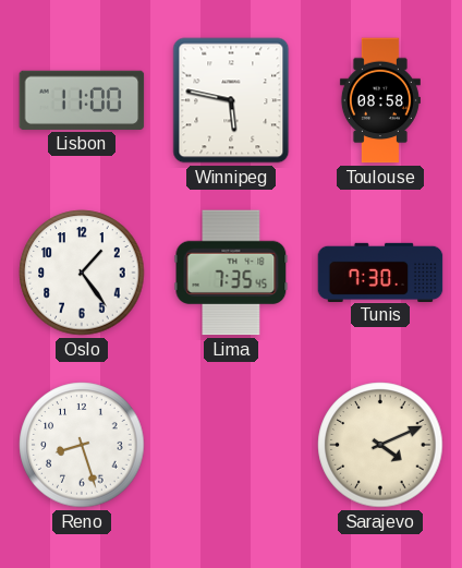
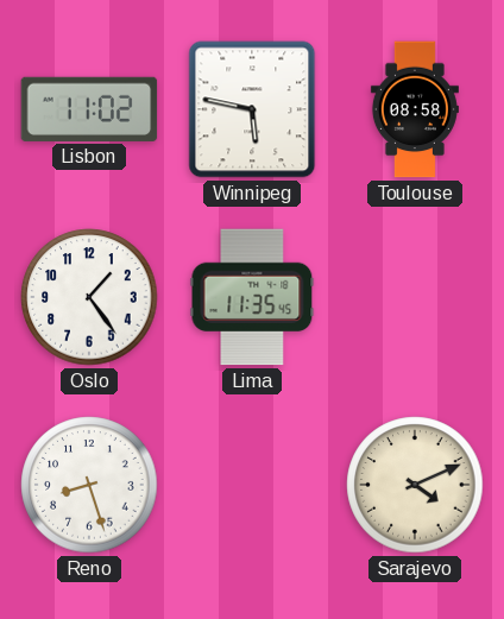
Lisbon: 11:00 -> 11:02 (89, 109)
Lima: 7:35 -> 11:35 (252, 297)
Tunis: 7:30 -> none (380, 271)
